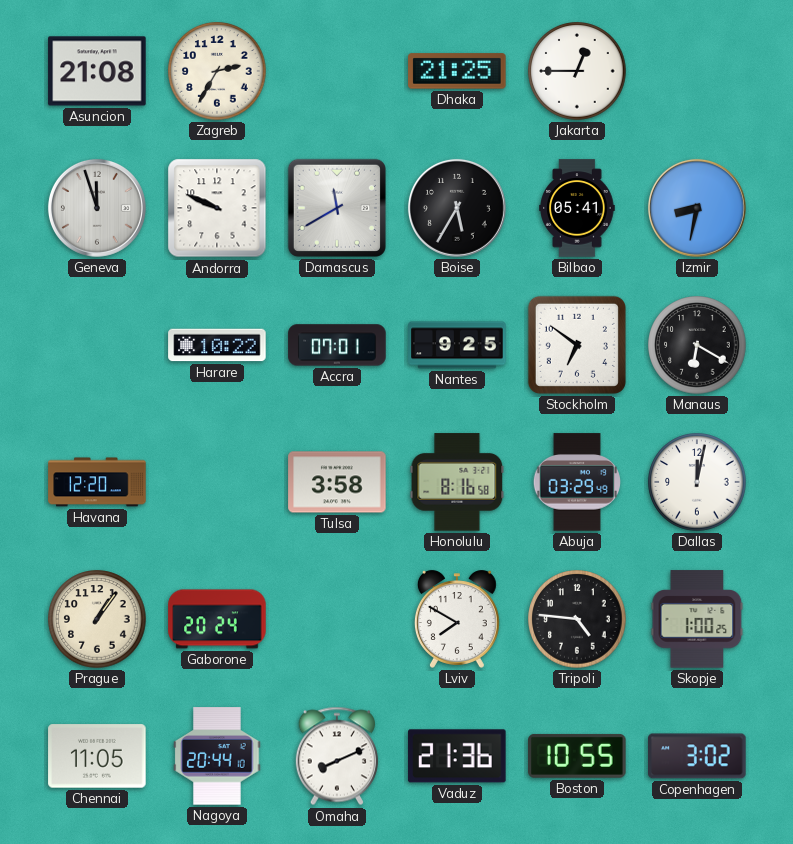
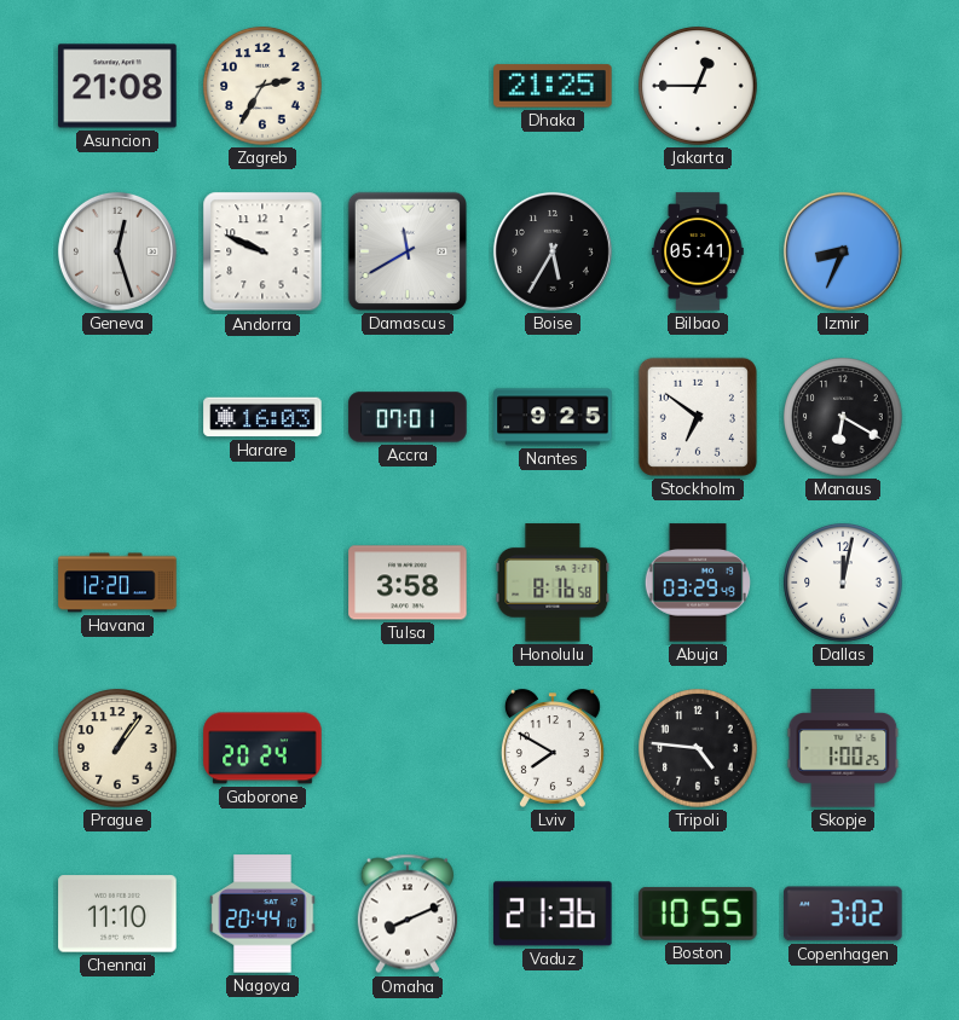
Geneva: 11:57 -> 12:27 (117, 251)
Izmir: 8:32 -> 8:34 (843, 251)
Harare: 10:22 -> 16:03 (262, 417)
Chennai: 11:05 -> 11:10 (117, 914)
